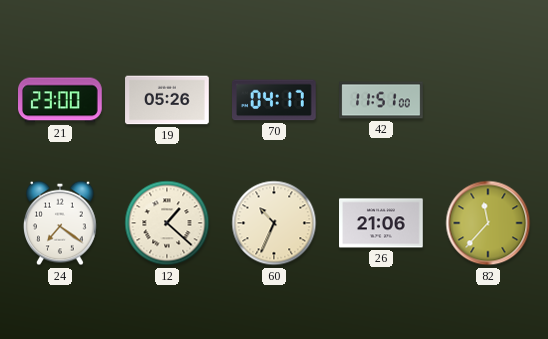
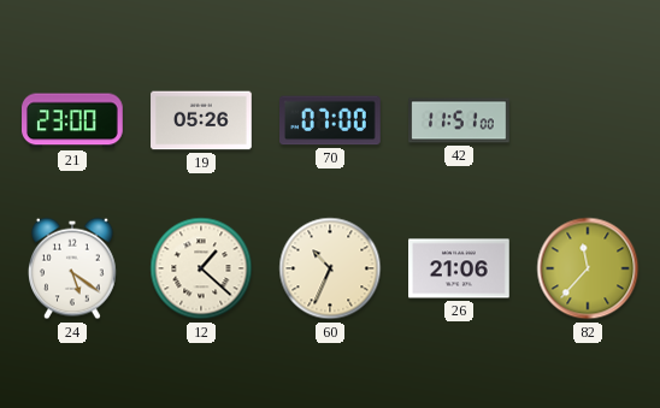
70: 04:17 -> 07:00 (331, 120)
24: 7:21 -> 5:21 (73, 268)
